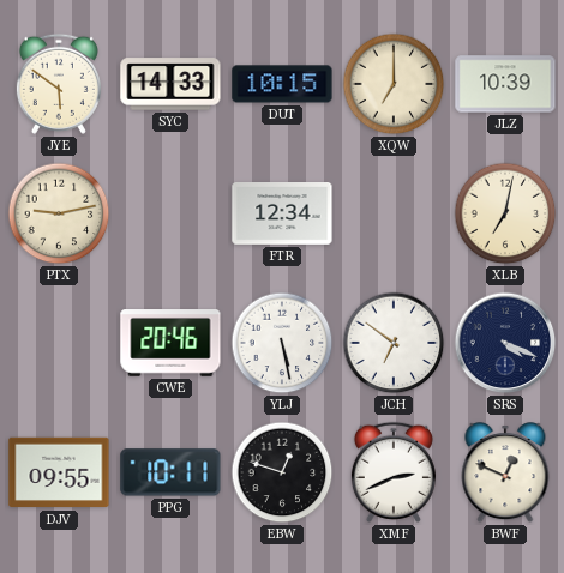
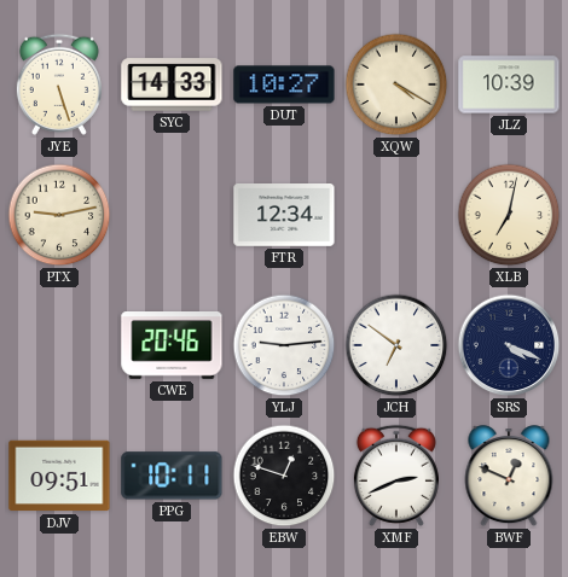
JYE: 5:51 -> 5:27 (59, 84)
DUT: 10:15 -> 10:27 (284, 84)
XQW: 7:00 -> 4:20 (396, 84)
YLJ: 5:28 -> 9:14 (284, 345)
DJV: 09:55 -> 09:51 (59, 476)
